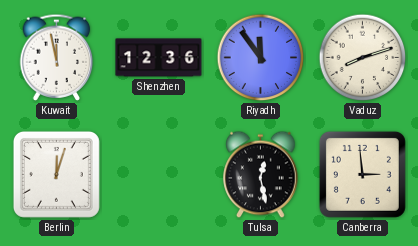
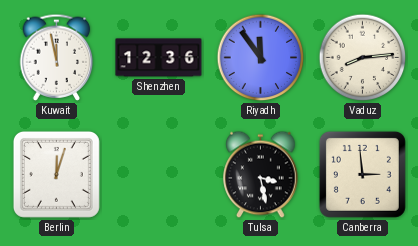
Vaduz: 8:12 -> 8:14 (363, 58)
Tulsa: 12:28 -> 3:28 (261, 175)
